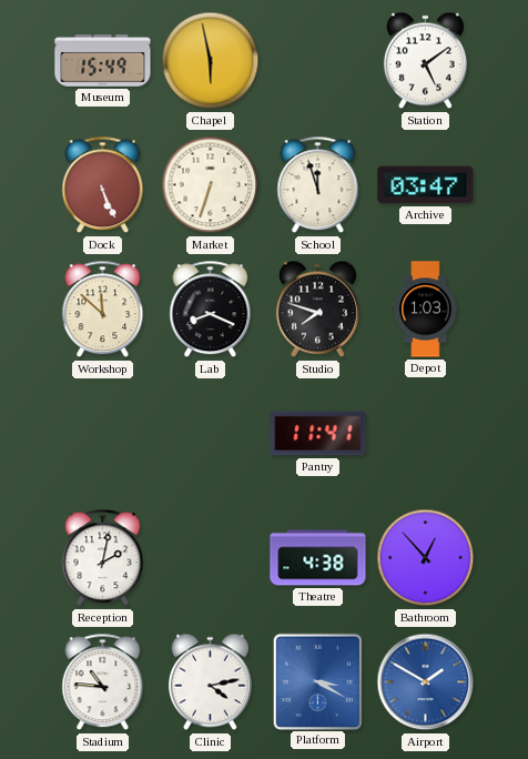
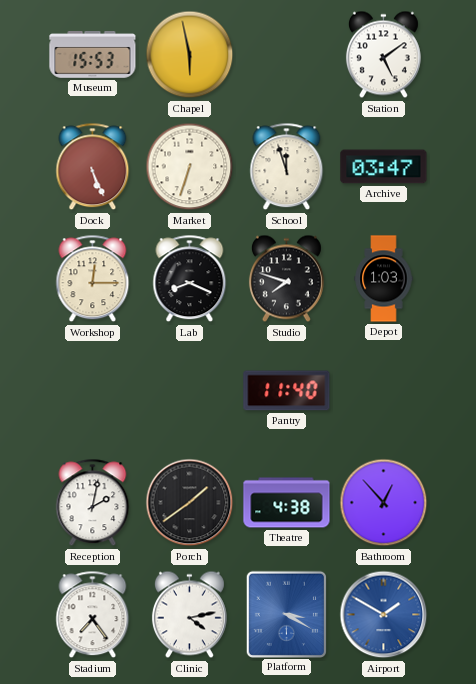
Museum: 15:49 -> 15:53 (93, 55)
Workshop: 11:52 -> 12:15 (93, 279)
Pantry: 11:41 -> 11:40 (287, 391)
Porch: none -> 1:39 (190, 503)
Stadium: 10:46 -> 7:24 (93, 615)
